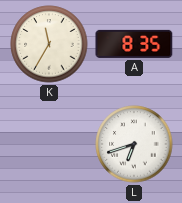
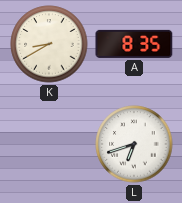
K: 11:35 -> 8:40 (49, 44)
